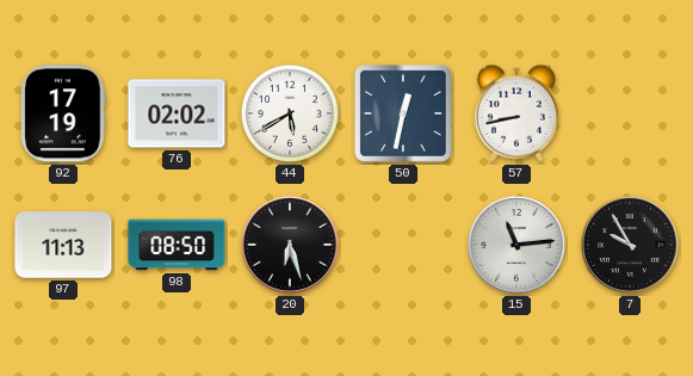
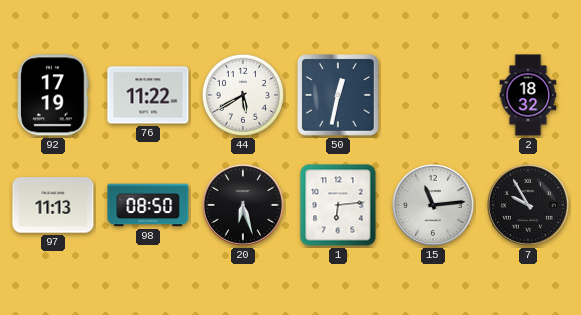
76: 02:02 -> 11:22 (148, 95)
57: 8:43 -> none (516, 113)
2: none -> 18:32 (528, 95)
1: none -> 6:14 (338, 205)
